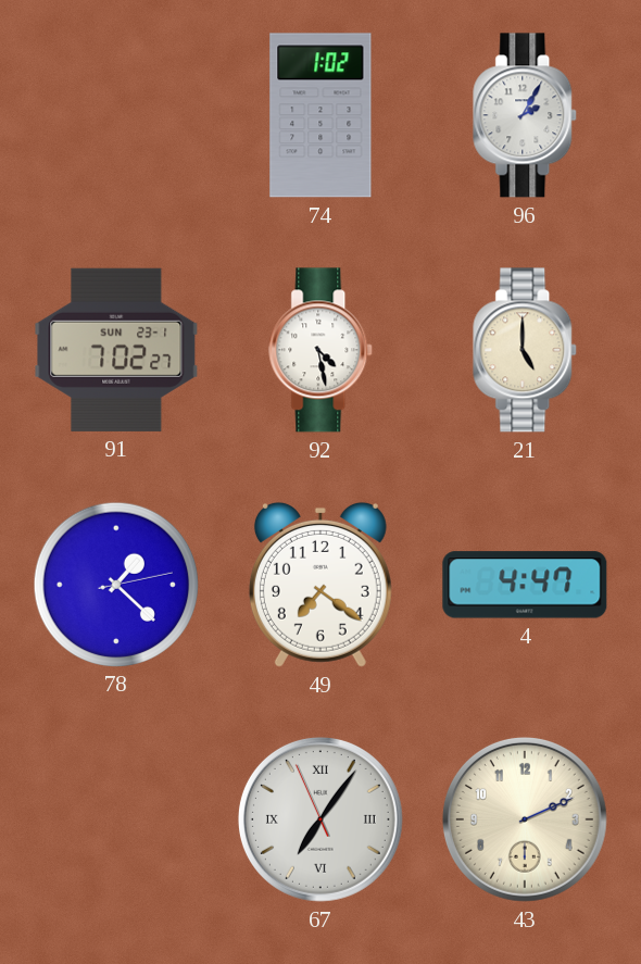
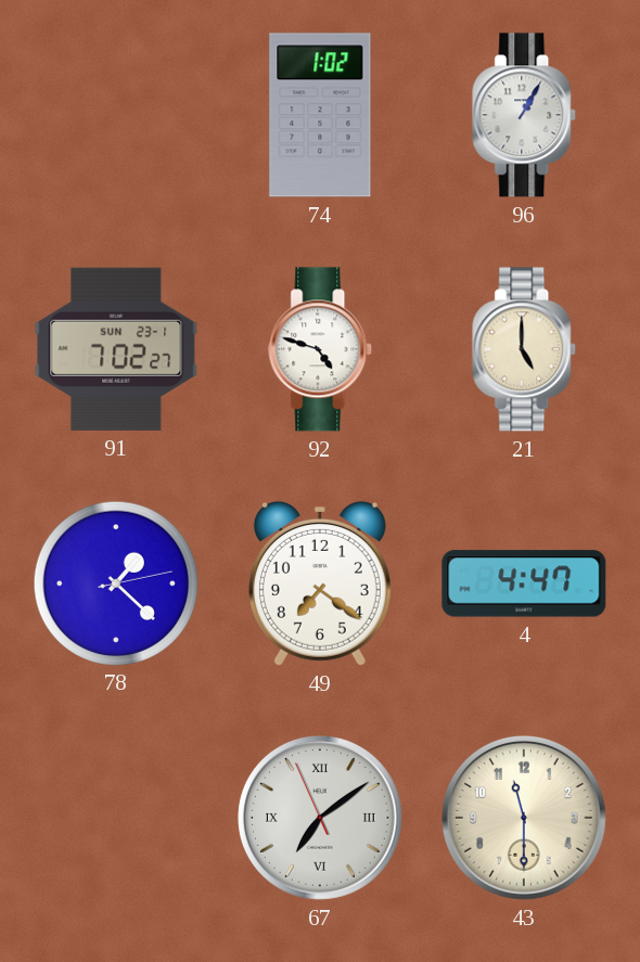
96: 2:05 -> 1:05 (525, 115)
92: 4:28 -> 4:48 (321, 349)
67: 7:05 -> 7:08 (320, 818)
43: 2:11 -> 11:30 (524, 818)
